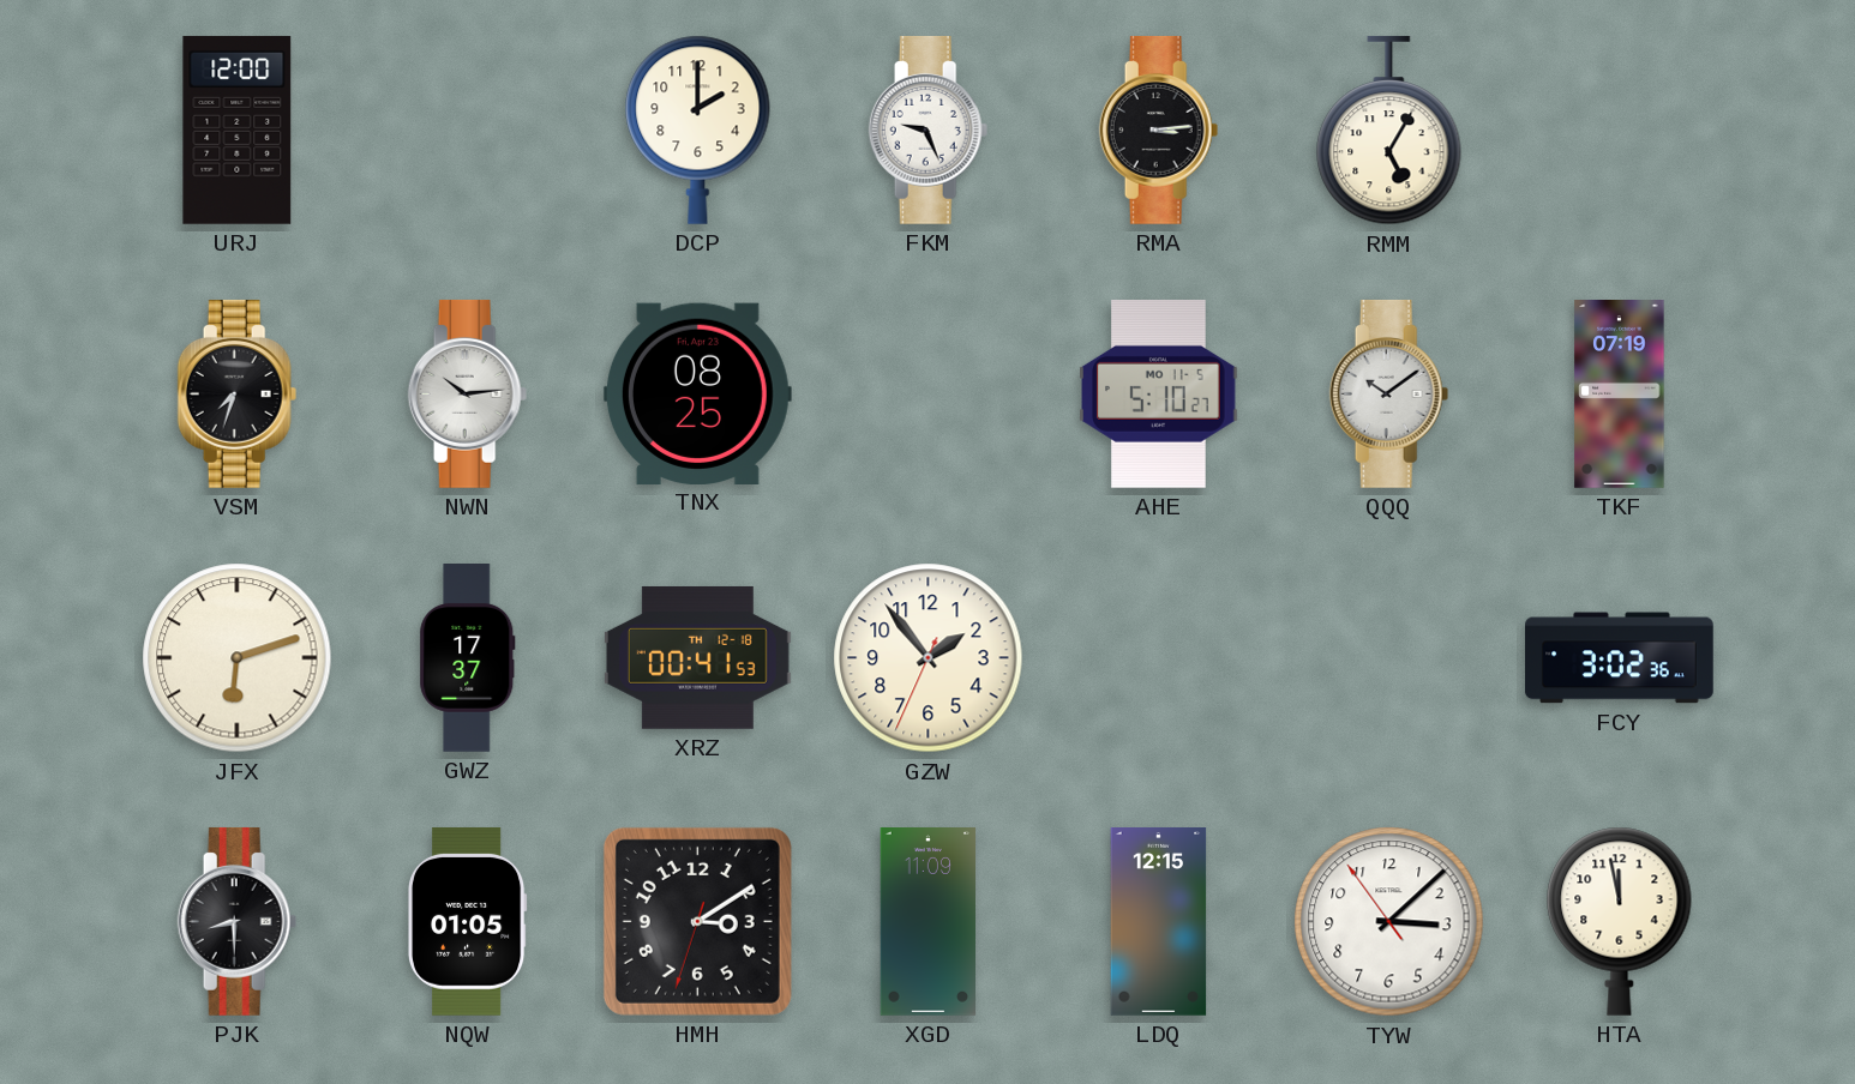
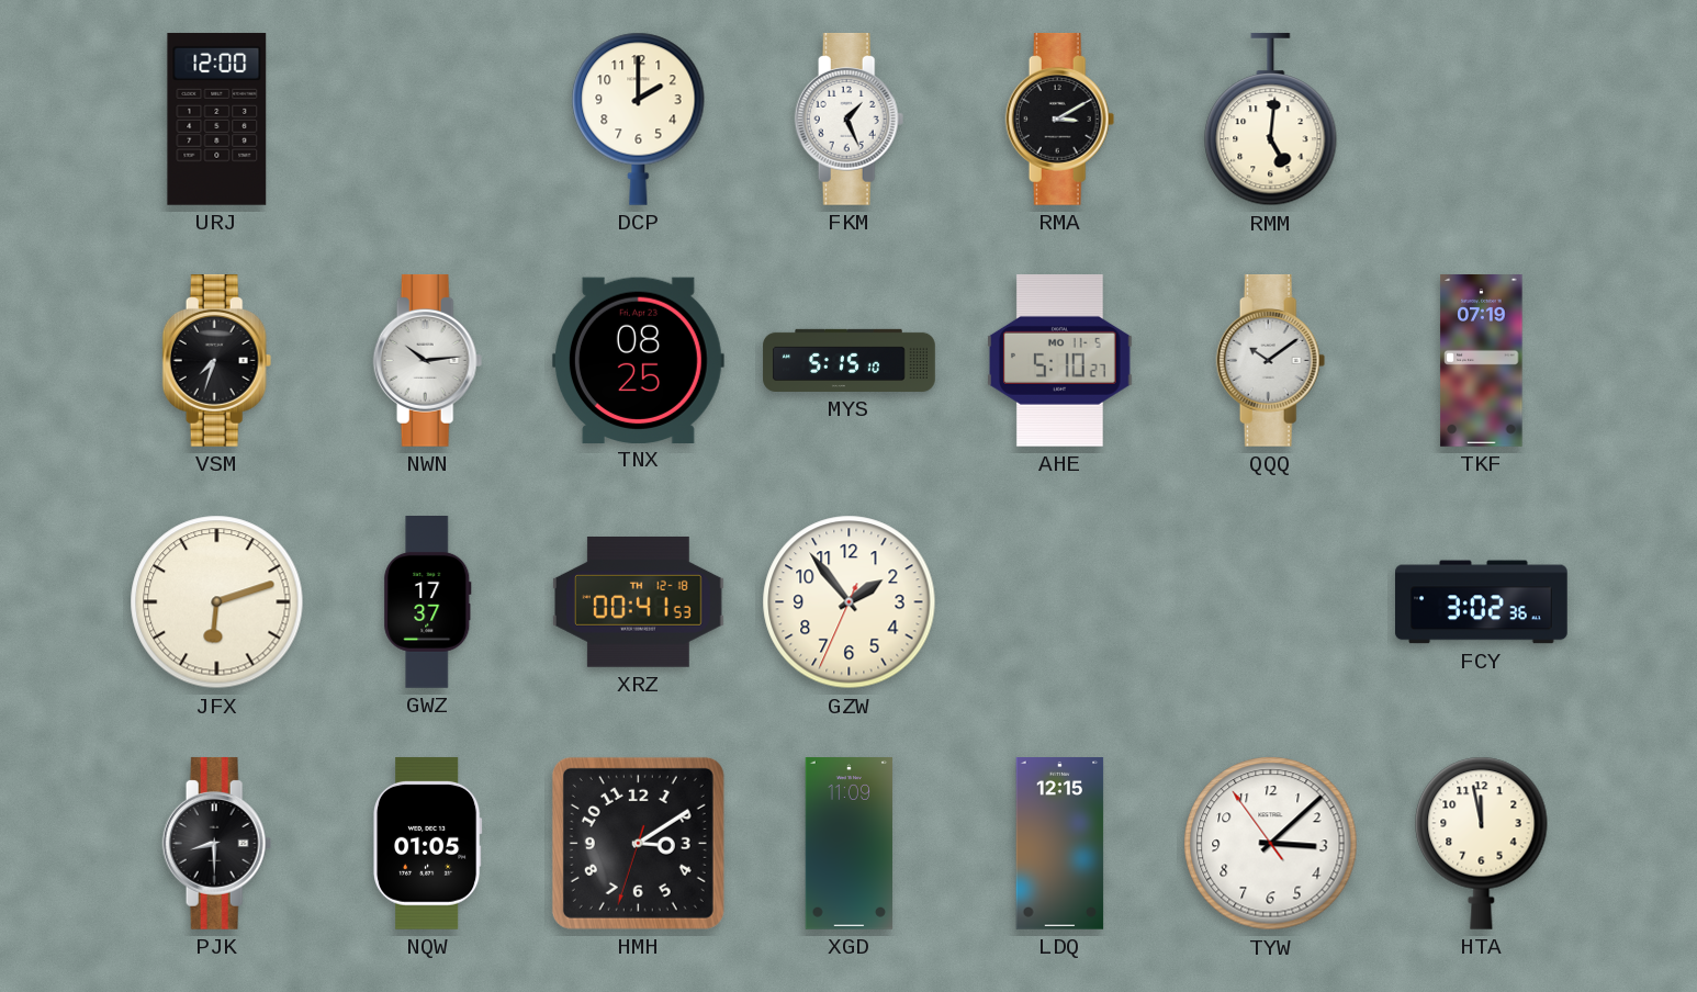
FKM: 9:26 -> 1:26 (850, 119)
RMA: 3:14 -> 3:10 (1060, 119)
RMM: 5:05 -> 5:01 (1271, 120)
MYS: none -> 5:15 (850, 360)
